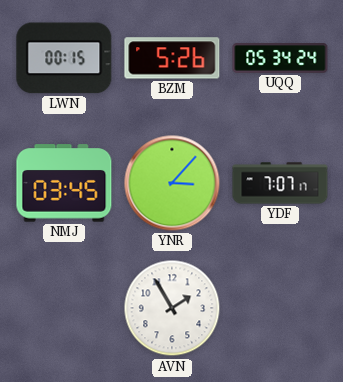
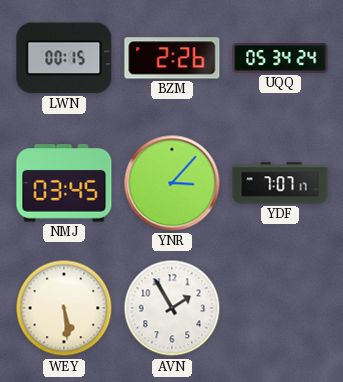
BZM: 5:26 -> 2:26 (172, 58)
WEY: none -> 5:29 (64, 308)
